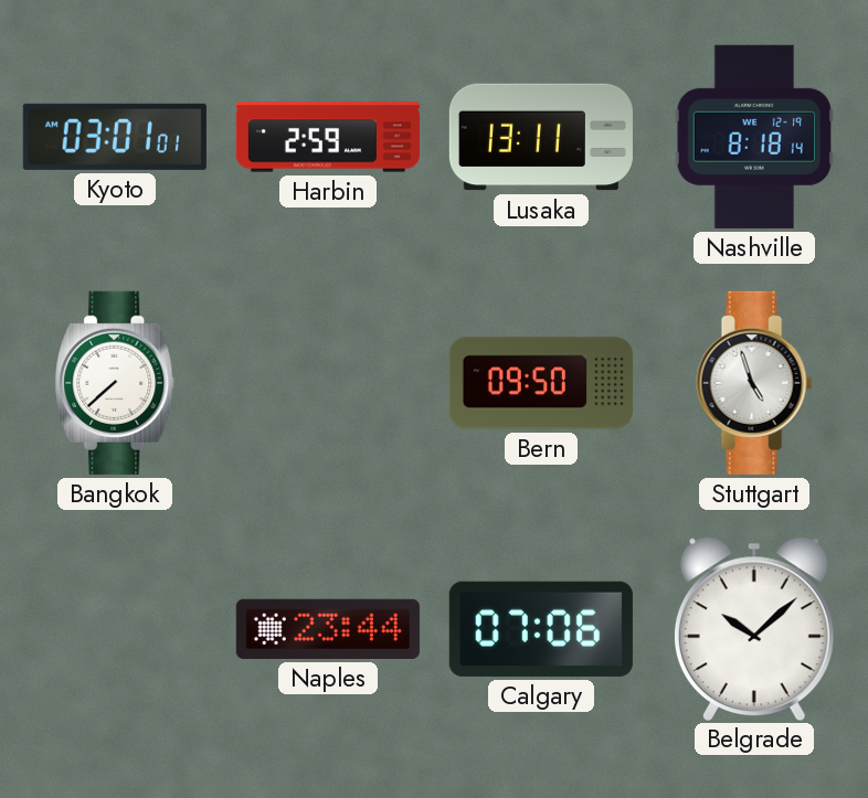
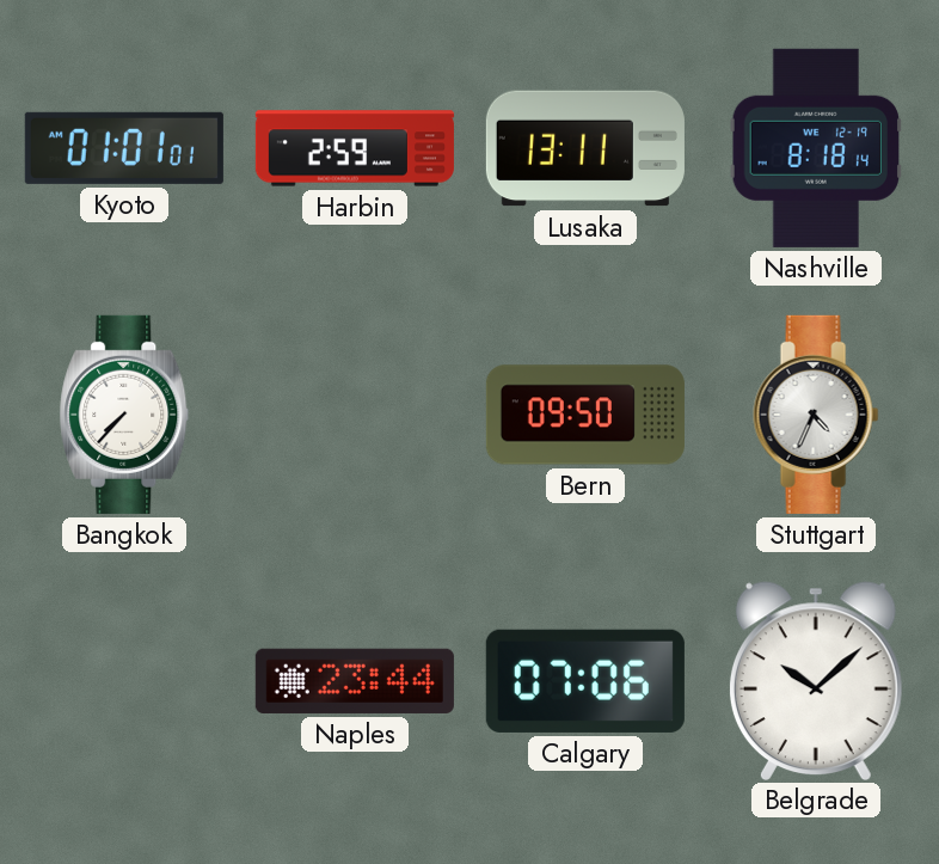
Kyoto: 03:01 -> 01:01 (124, 148)
Bangkok: 7:38 -> 7:37 (124, 415)
Stuttgart: 4:57 -> 4:34 (816, 415)
